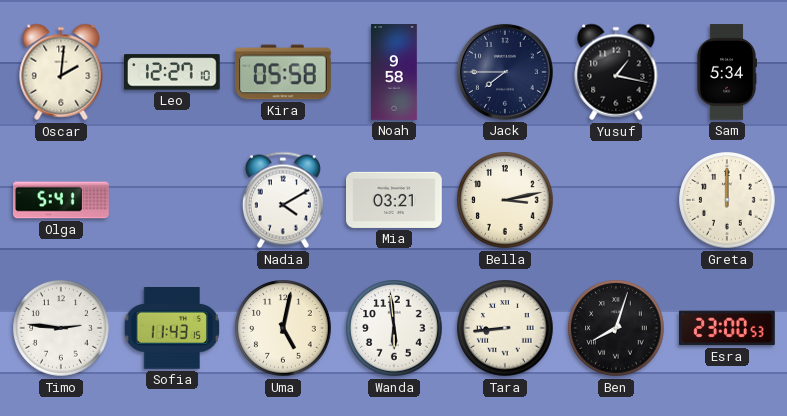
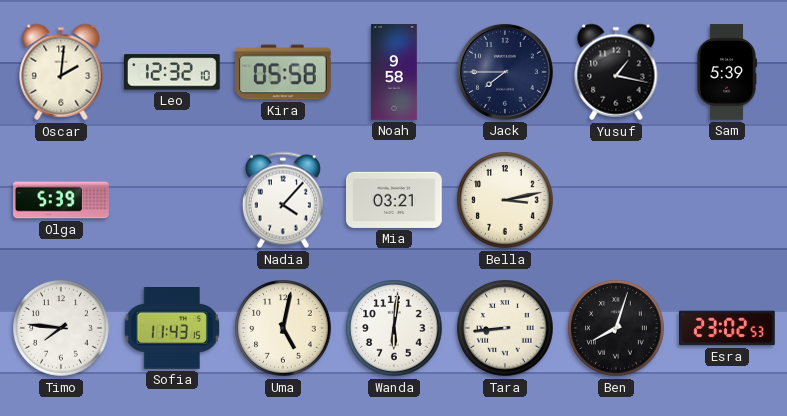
Leo: 12:27 -> 12:32 (173, 72)
Sam: 5:34 -> 5:39 (726, 72)
Olga: 5:41 -> 5:39 (62, 200)
Nadia: 4:10 -> 4:07 (283, 200)
Greta: 12:00 -> none (727, 200)
Timo: 2:46 -> 7:46 (61, 328)
Wanda: 5:59 -> 6:01 (394, 328)
Esra: 23:00 -> 23:02 (728, 328)
